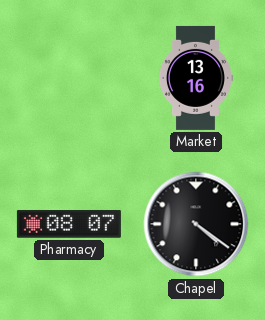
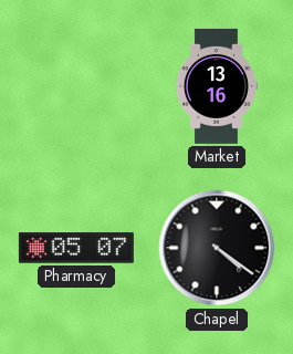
Pharmacy: 08:07 -> 05:07 (76, 248)
